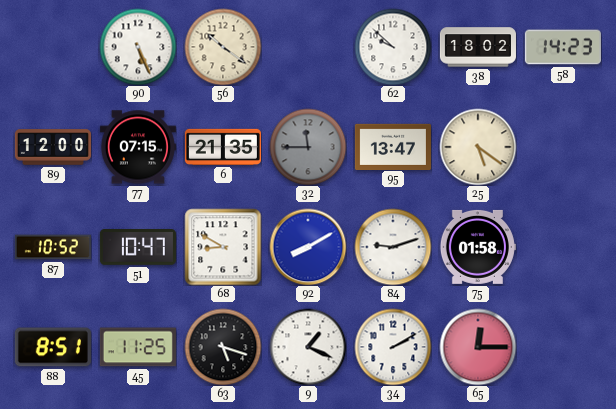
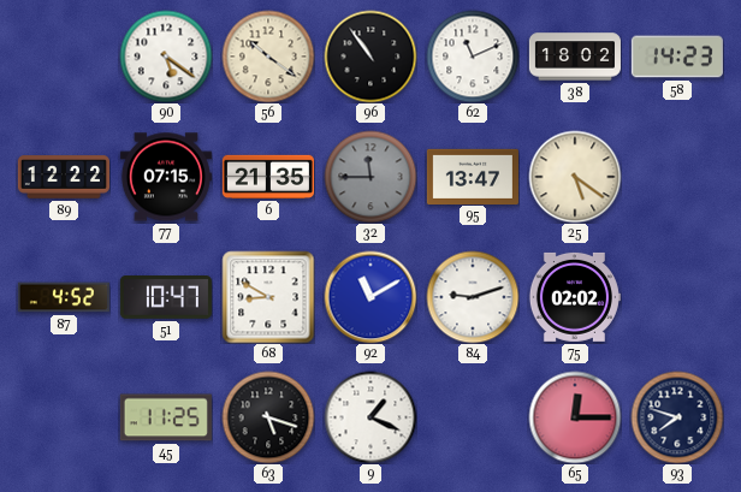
90: 5:26 -> 5:21 (166, 57)
96: none -> 10:54 (370, 57)
62: 9:52 -> 11:11 (473, 57)
89: 12:00 -> 12:22 (64, 177)
87: 10:52 -> 4:52 (64, 297)
92: 8:10 -> 11:10 (370, 297)
75: 01:58 -> 02:02 (575, 297)
88: 8:51 -> none (53, 347)
34: 2:10 -> none (393, 347)
93: none -> 7:48 (677, 417)
